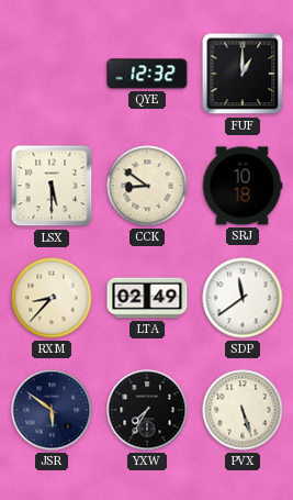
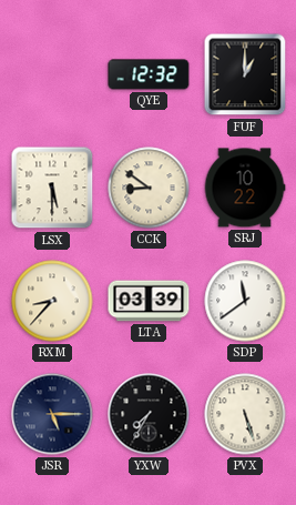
SRJ: 10:18 -> 10:22 (245, 188)
LTA: 02:49 -> 03:39 (149, 301)
JSR: 5:51 -> 5:15 (52, 414)
